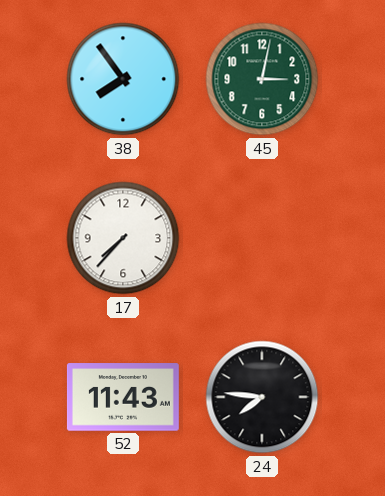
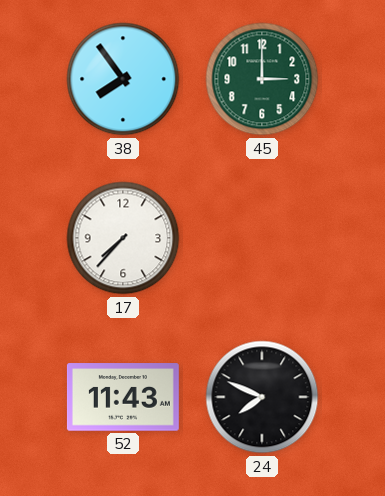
45: 3:02 -> 3:00 (262, 79)
24: 7:46 -> 7:49 (262, 397)
